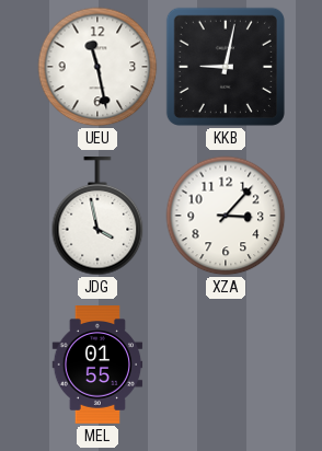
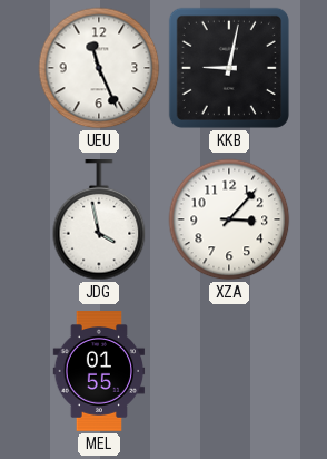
UEU: 11:28 -> 11:26 (99, 68)
